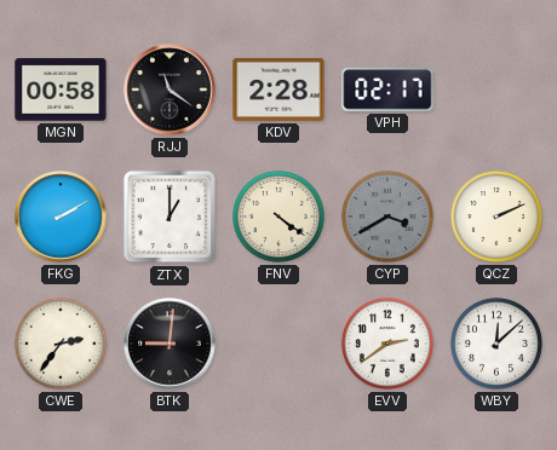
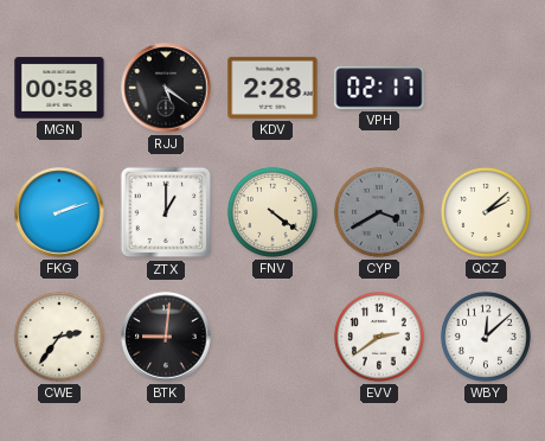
RJJ: 11:21 -> 5:21 (166, 88)
FKG: 2:10 -> 2:12 (59, 212)
QCZ: 2:11 -> 2:08 (486, 212)
